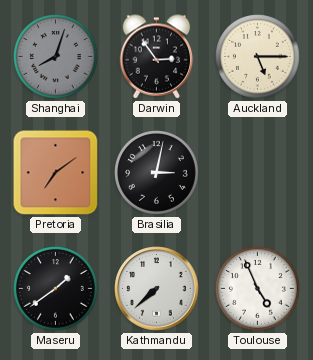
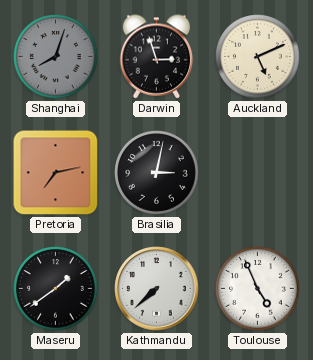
Darwin: 2:54 -> 2:57 (157, 57)
Auckland: 5:15 -> 5:11 (258, 57)
Pretoria: 7:09 -> 7:13 (56, 173)
